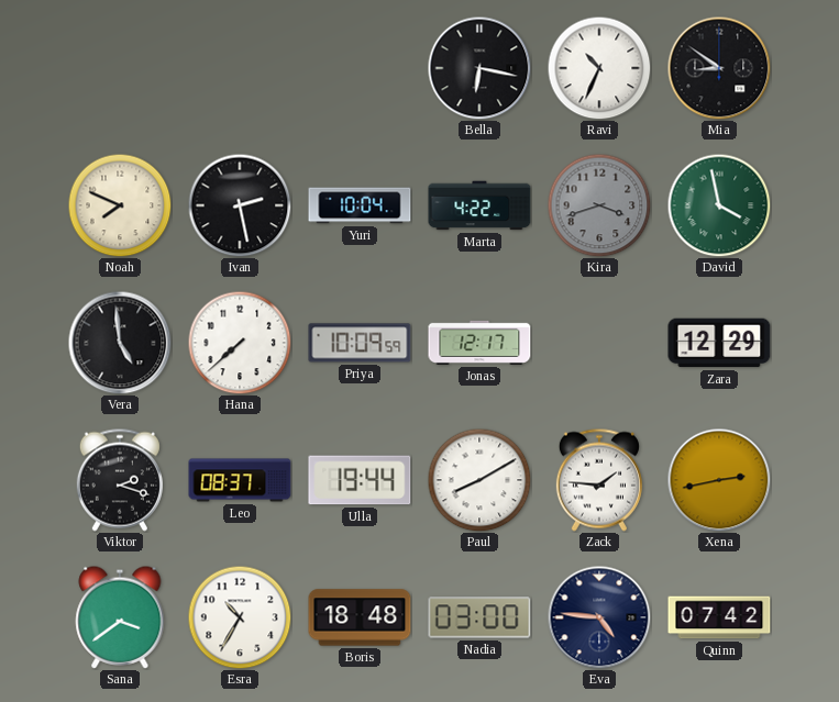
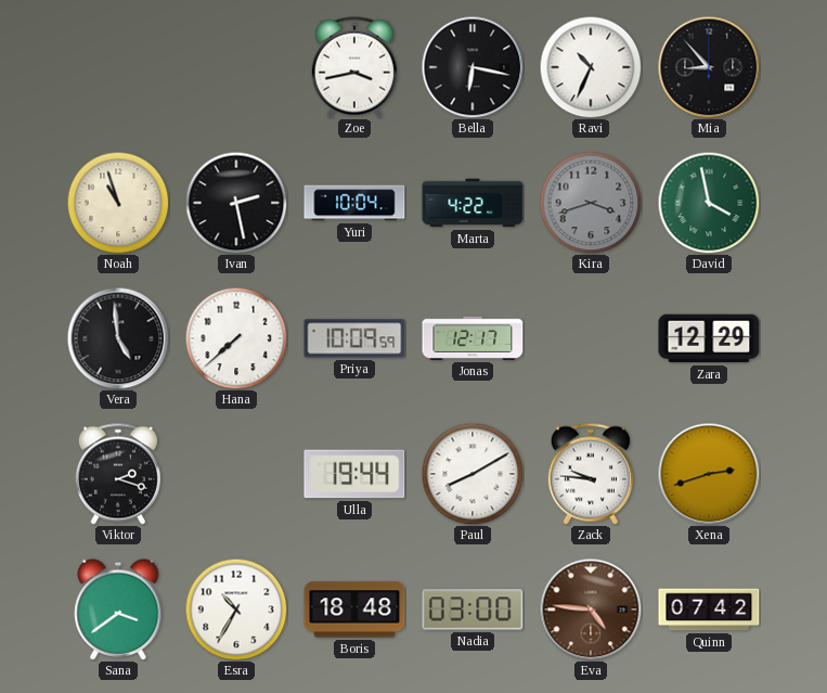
Zoe: none -> 3:43 (354, 67)
Mia: 8:51 -> 8:53 (709, 67)
Noah: 7:49 -> 10:57 (118, 203)
Leo: 08:37 -> none (240, 480)
Zack: 1:46 -> 9:46 (591, 474)
Xena: 2:43 -> 2:42 (709, 474)
Eva dial: navy -> brown (591, 609)
